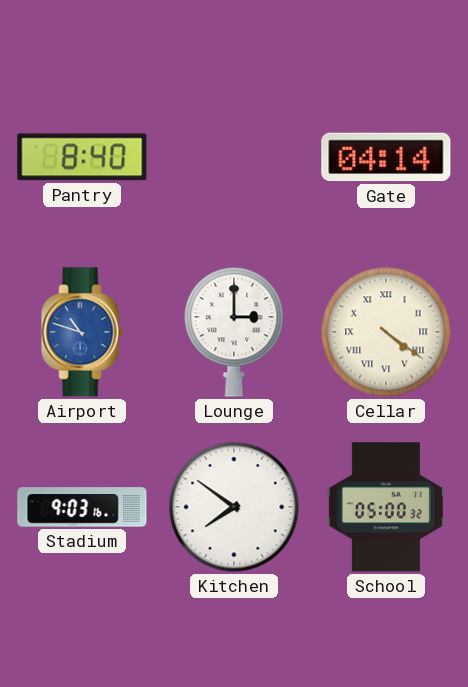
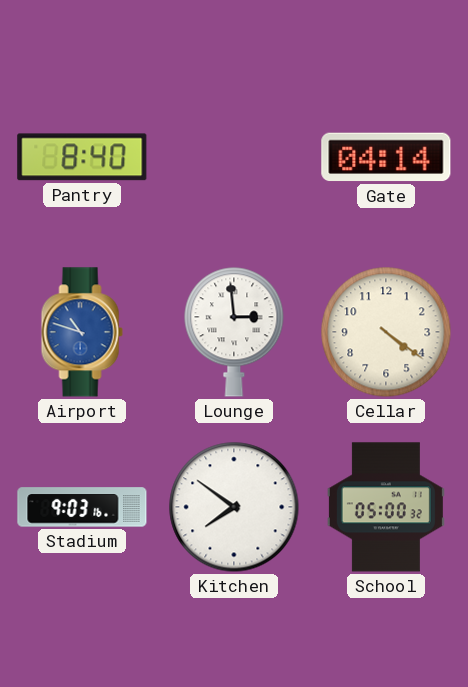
Lounge: 3:00 -> 2:59 (234, 332)
Cellar numerals: Roman -> Arabic (386, 332)
